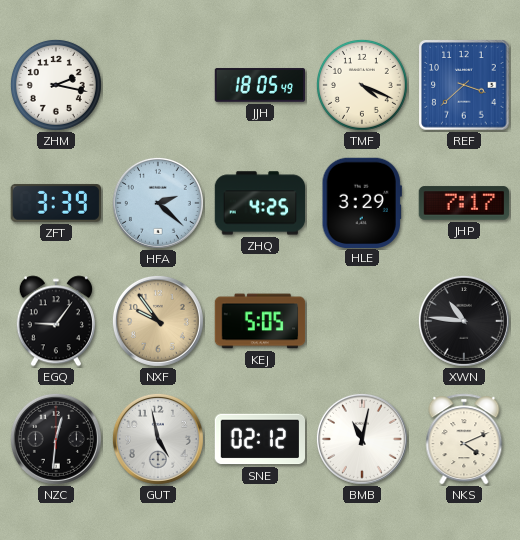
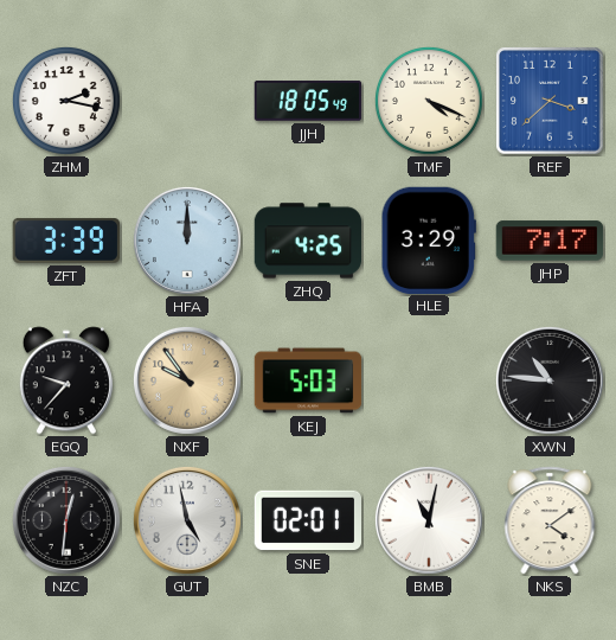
HFA: 2:22 -> 12:00 (187, 241)
EGQ: 9:06 -> 9:37 (66, 380)
KEJ: 5:05 -> 5:03 (308, 380)
SNE: 02:12 -> 02:01 (308, 520)
NKS: 4:11 -> 4:09 (550, 520)
